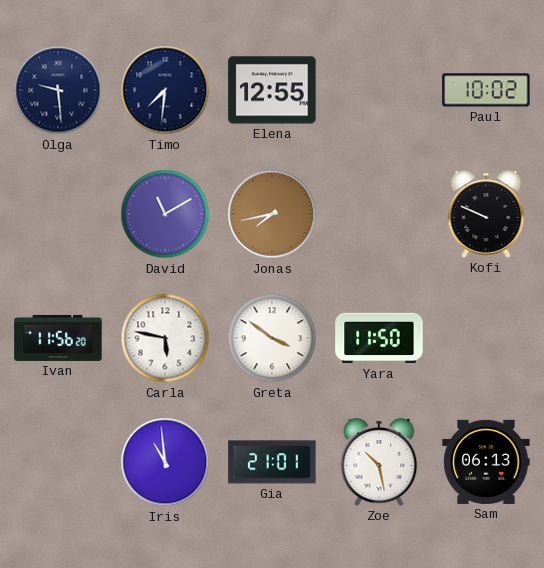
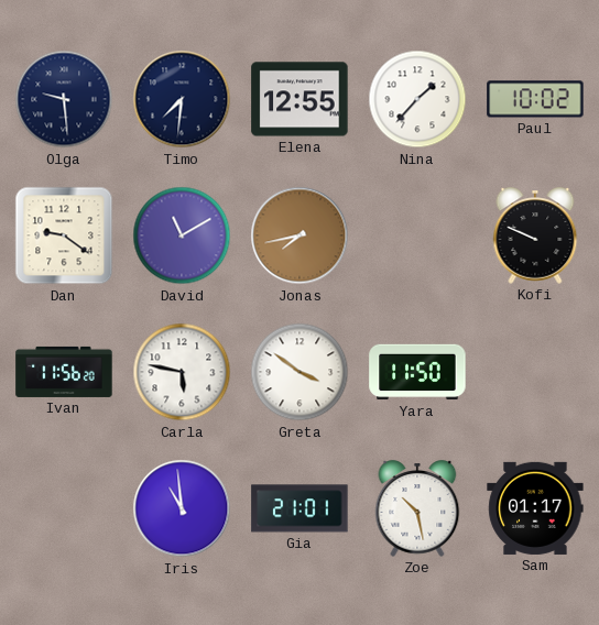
Nina: none -> 1:37 (417, 99)
Dan: none -> 9:21 (64, 235)
Sam: 06:13 -> 01:17 (535, 508)
